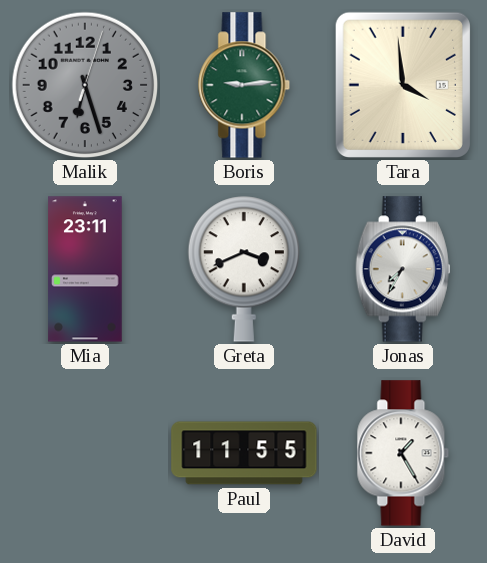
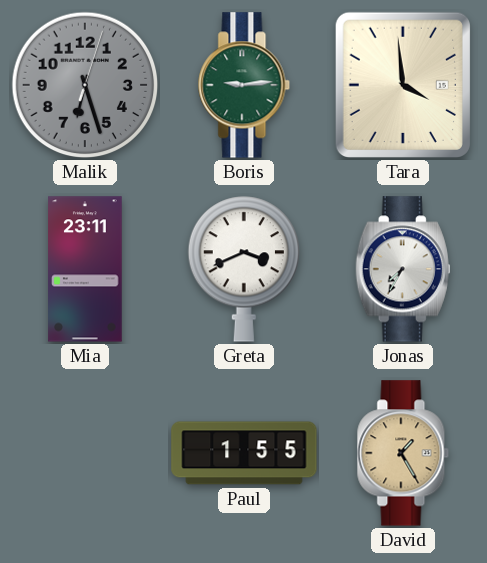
Paul: 11:55 -> 1:55 (244, 453)
David dial: white -> champagne (403, 453)
